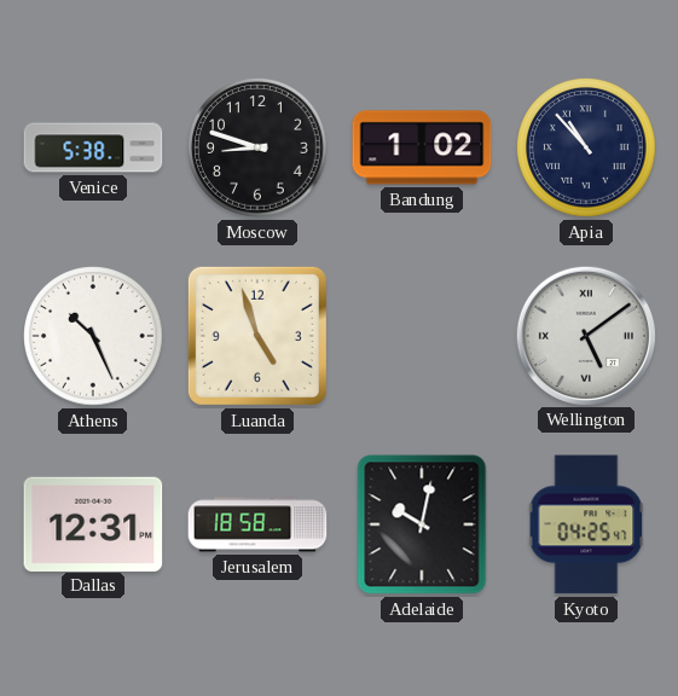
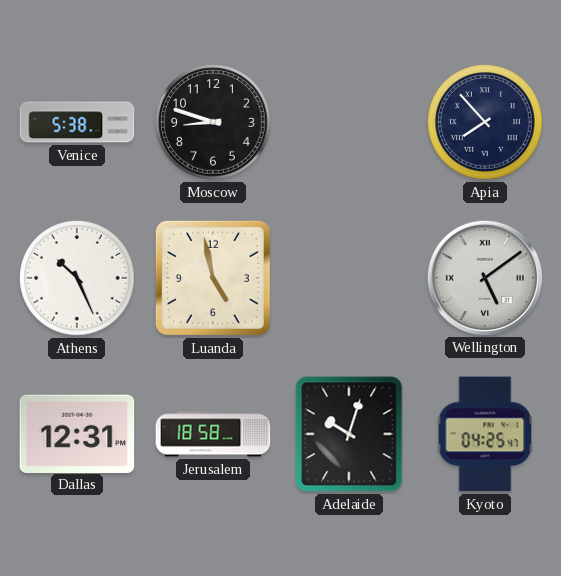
Bandung: 1:02 -> none (422, 147)
Apia: 10:53 -> 7:53 (485, 122)
Luanda: 4:57 -> 4:58 (213, 278)
Adelaide: 10:02 -> 10:03 (349, 434)
